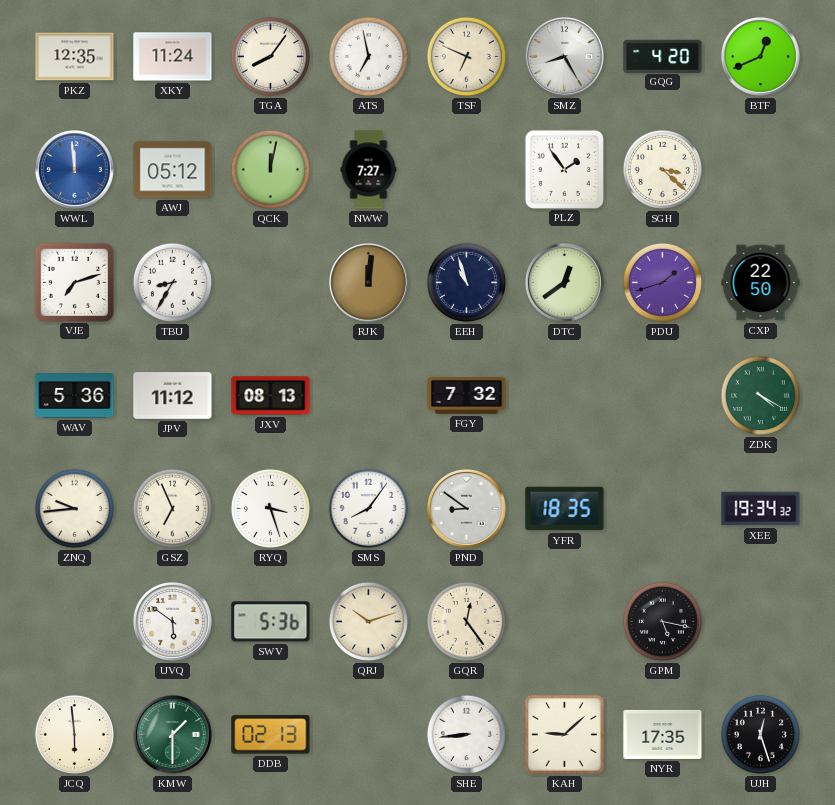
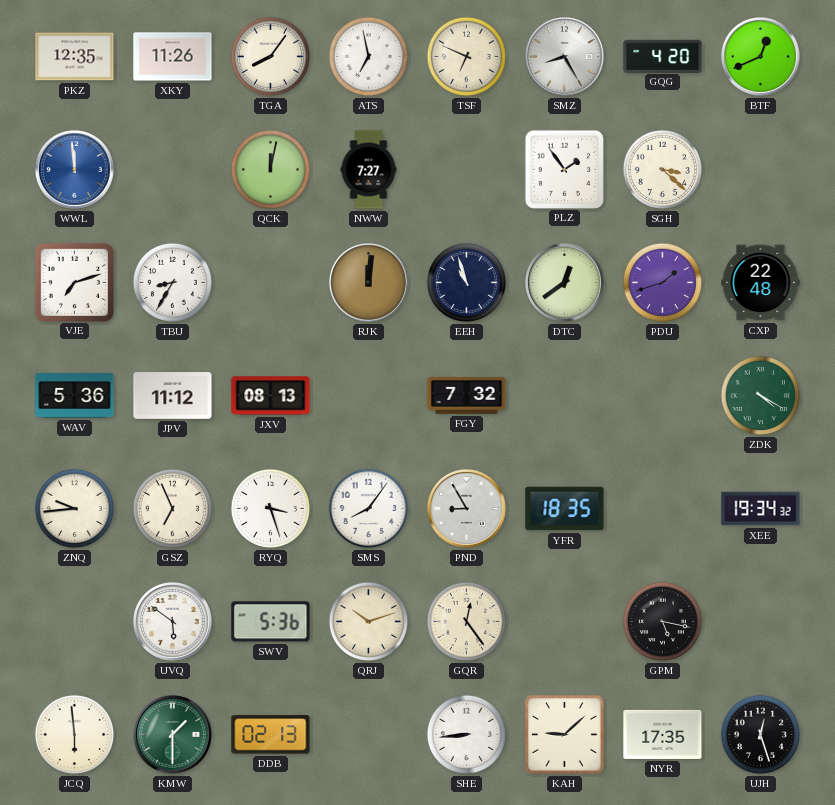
XKY: 11:24 -> 11:26 (173, 57)
AWJ: 05:12 -> none (173, 170)
CXP: 22:50 -> 22:48 (761, 283)
PND: 8:51 -> 8:55 (467, 509)
